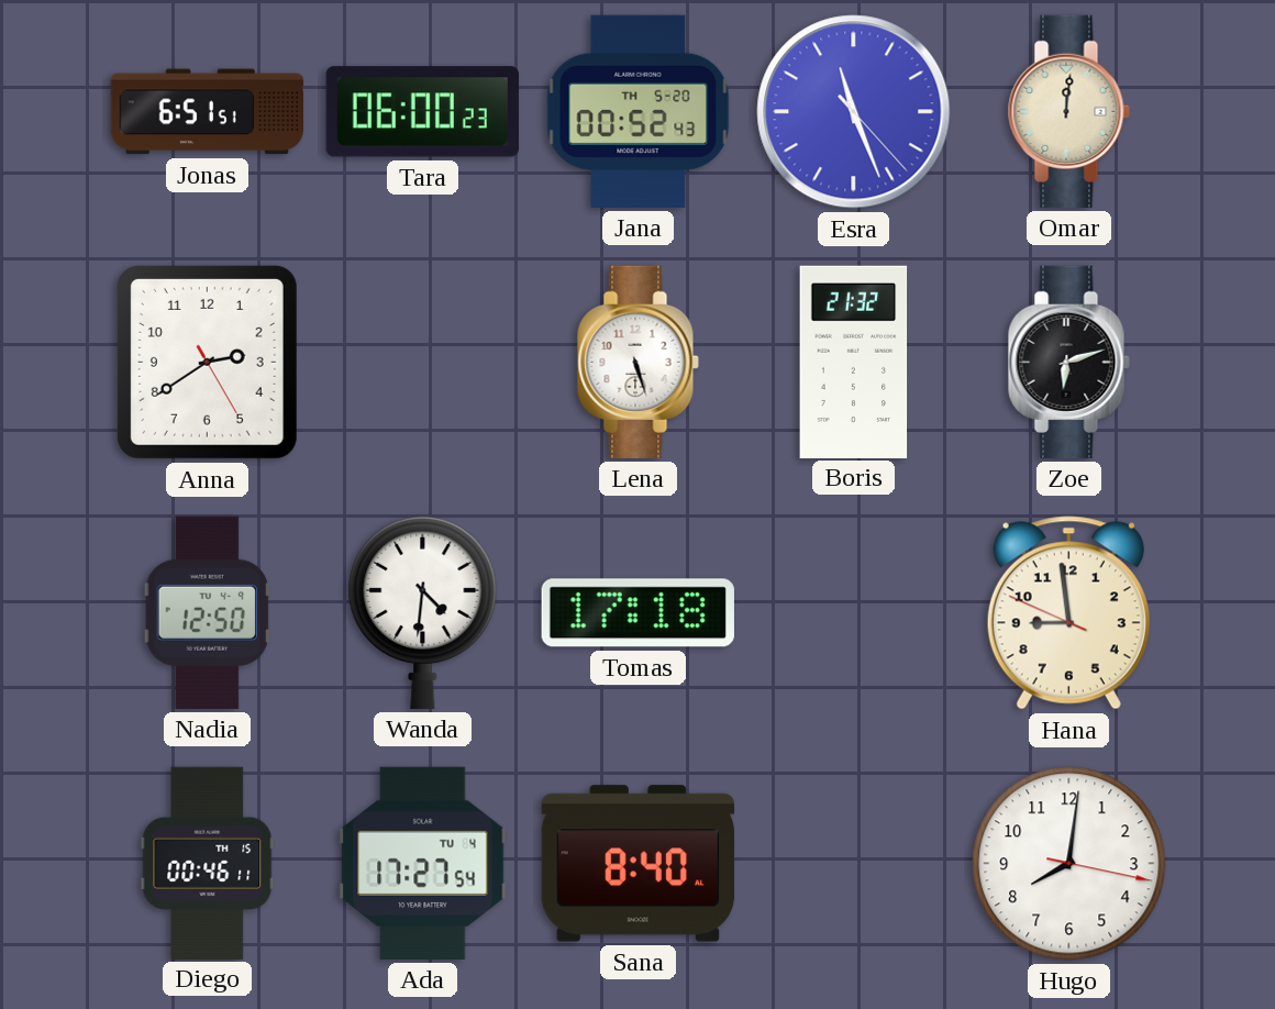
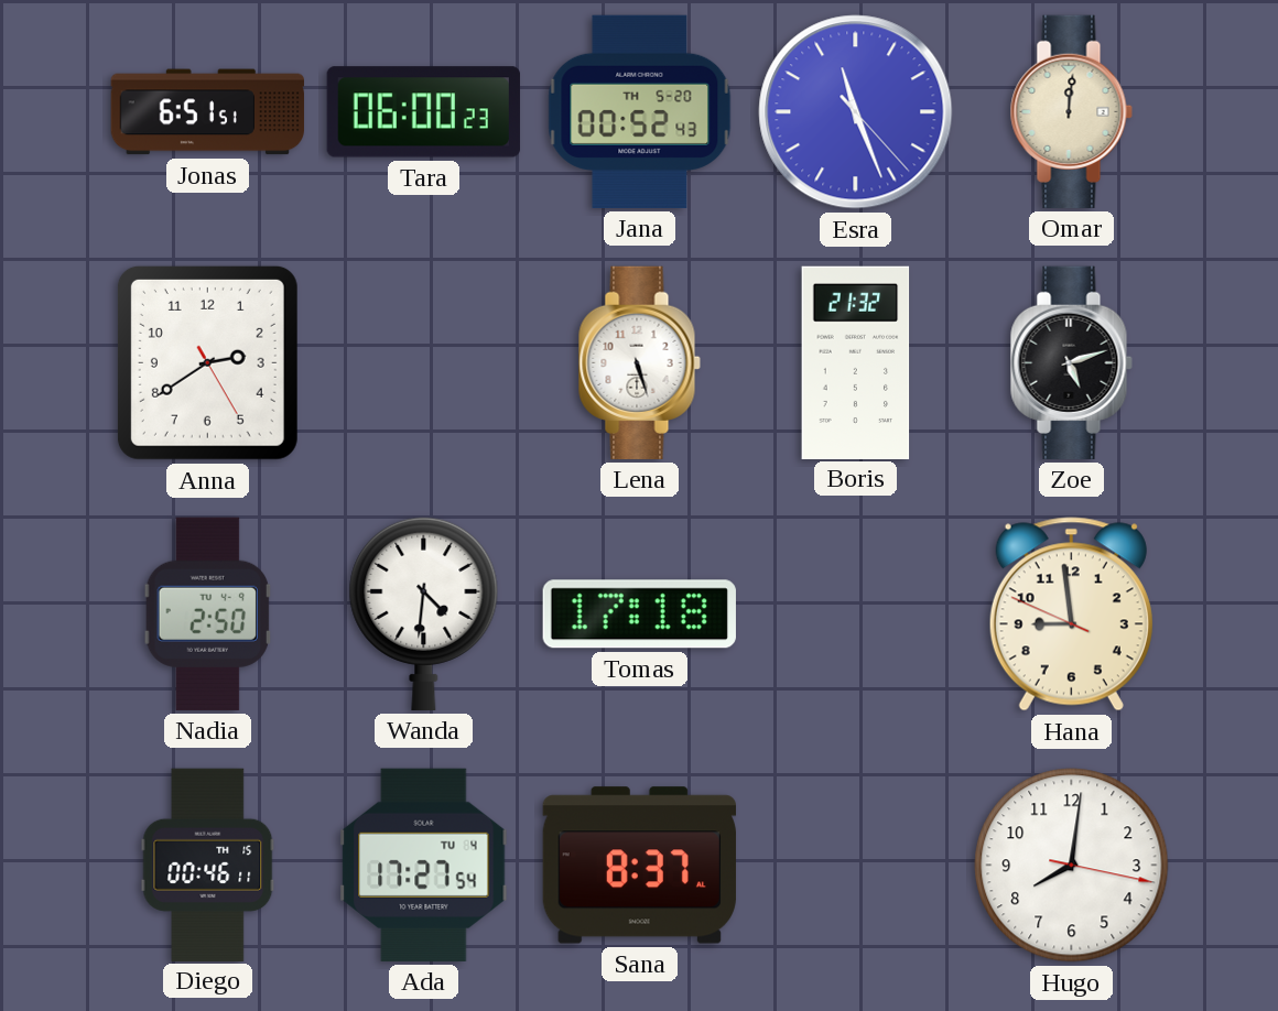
Zoe: 6:12 -> 5:12 (1071, 362)
Nadia: 12:50 -> 2:50 (207, 613)
Sana: 8:40 -> 8:37 (639, 866)
